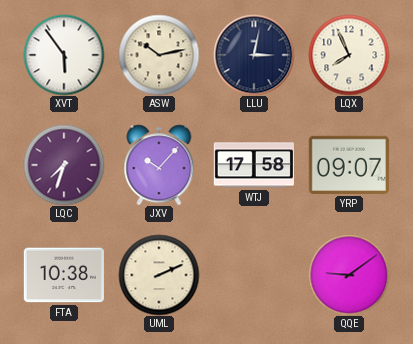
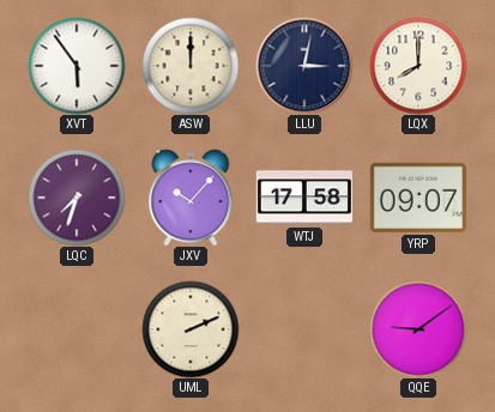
ASW: 10:13 -> 12:00 (191, 66)
LQX: 7:56 -> 8:00 (418, 66)
FTA: 10:38 -> none (64, 275)
